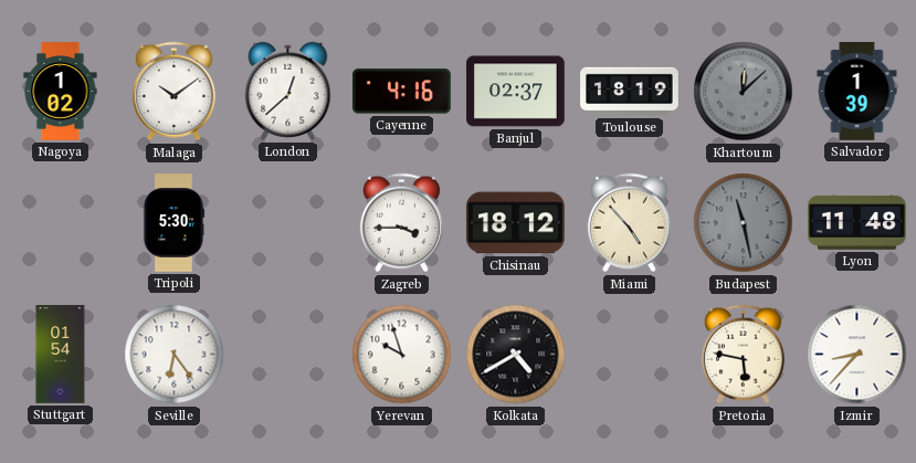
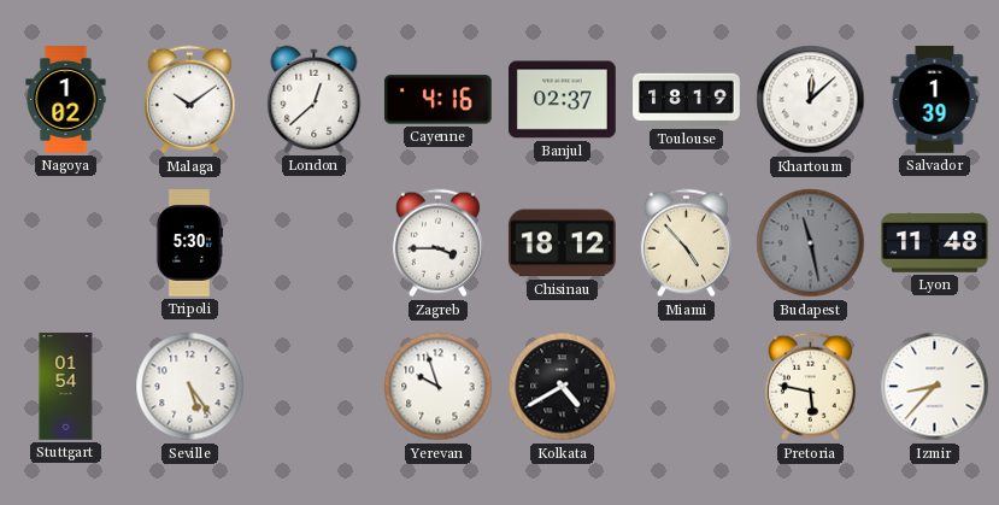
Khartoum dial: grey -> white (811, 100)
Seville: 6:24 -> 5:24 (190, 387)
